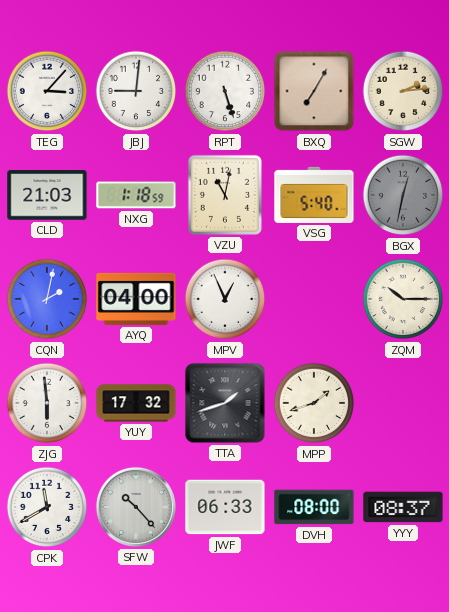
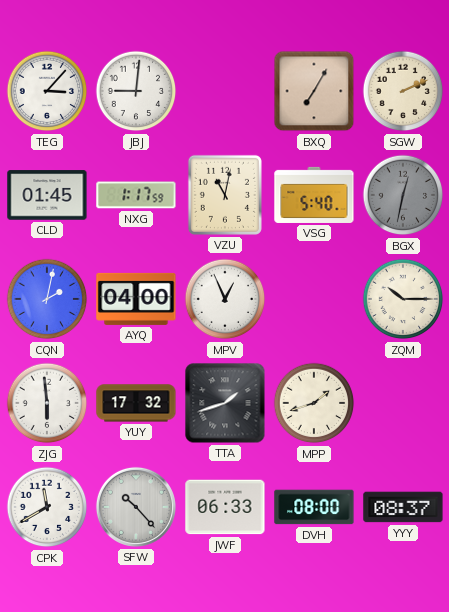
RPT: 5:27 -> none (225, 91)
SGW: 2:14 -> 2:11 (403, 91)
CLD: 21:03 -> 01:45 (47, 195)
NXG: 1:18 -> 1:17 (136, 195)
